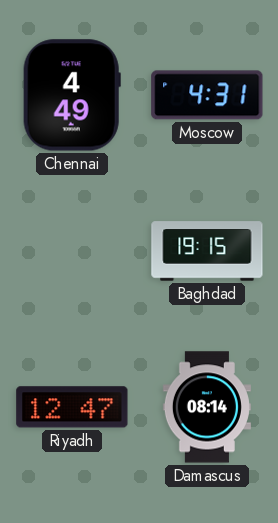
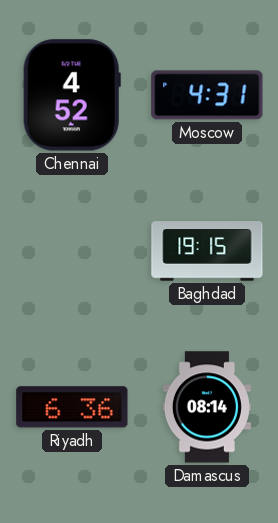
Chennai: 4:49 -> 4:52 (72, 95)
Riyadh: 12:47 -> 6:36 (72, 407)
